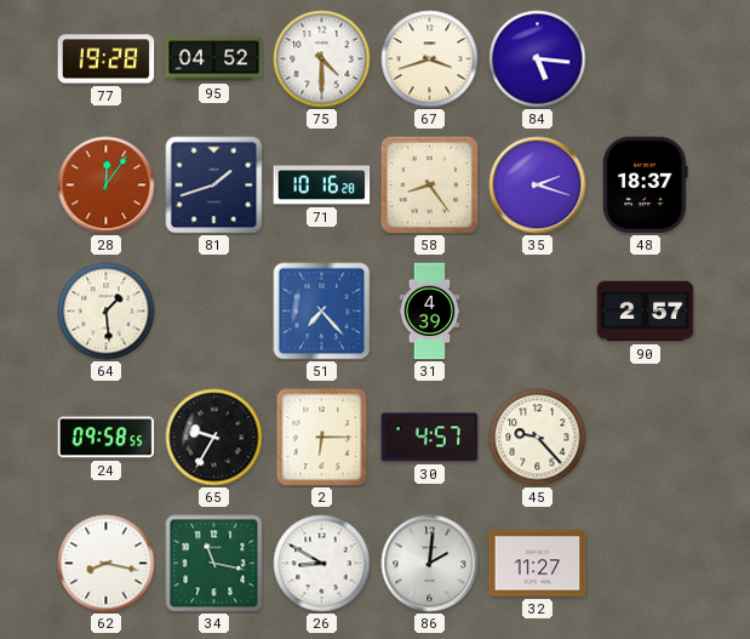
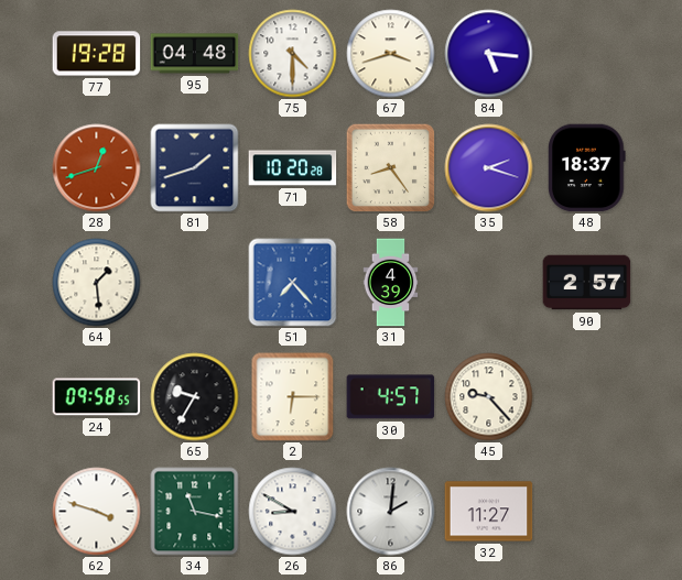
95: 04:52 -> 04:48 (195, 54)
28: 12:06 -> 12:42 (97, 168)
71: 10:16 -> 10:20 (293, 168)
62: 8:17 -> 3:48 (97, 512)
